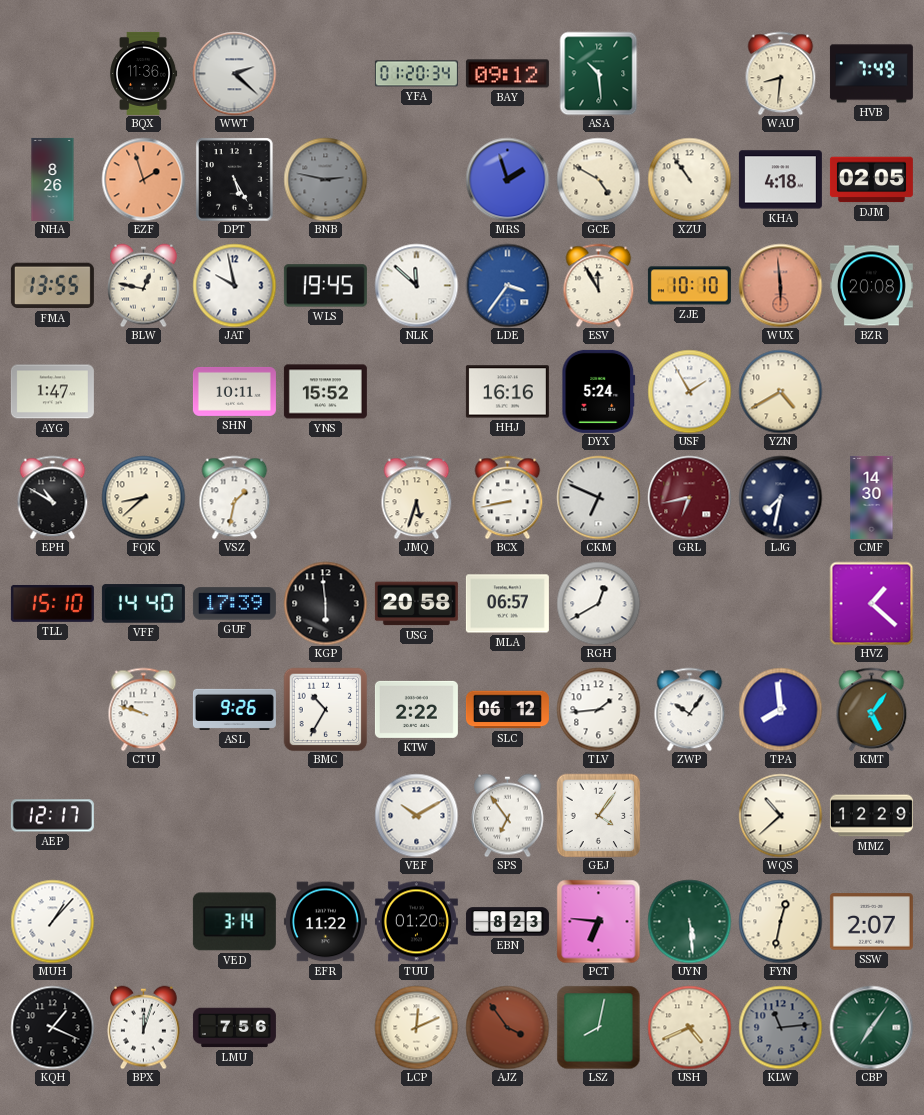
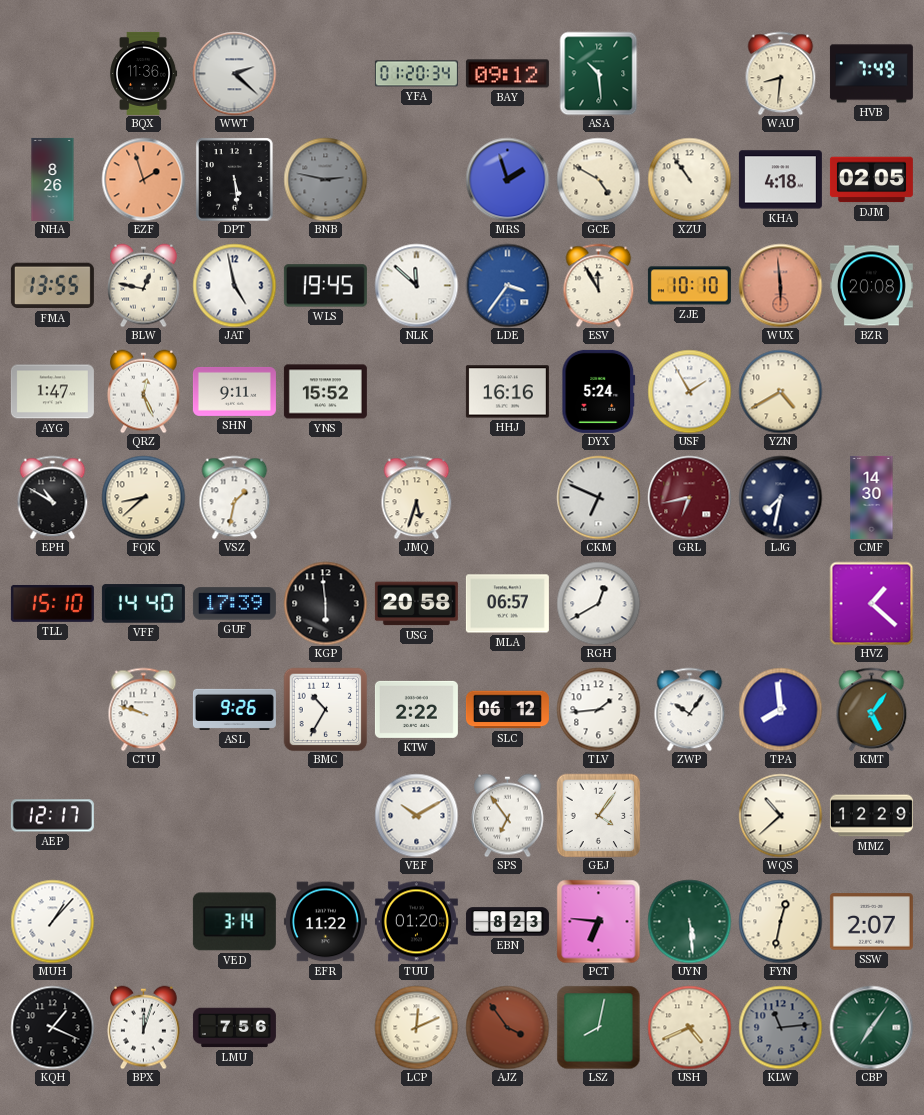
DPT: 5:25 -> 5:29 (235, 179)
JAT: 9:58 -> 4:58 (234, 285)
QRZ: none -> 12:26 (144, 391)
SHN: 10:11 -> 9:11 (234, 391)
BCX: 8:43 -> none (508, 497)
